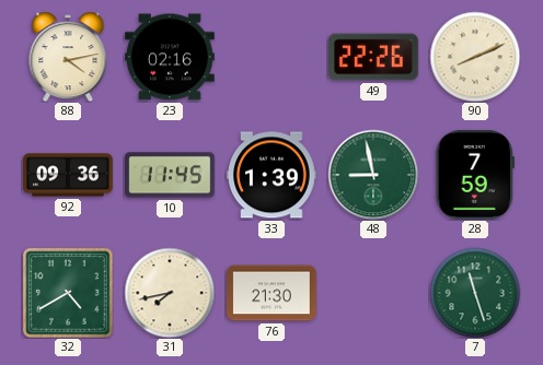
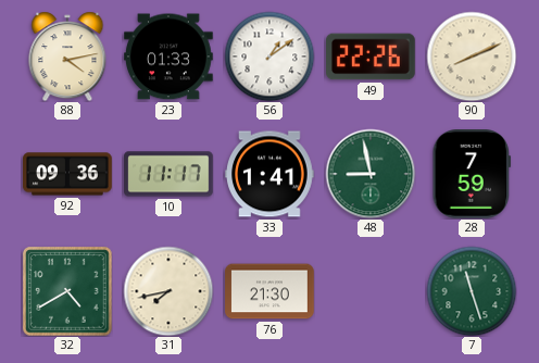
23: 02:16 -> 01:33 (168, 57)
56: none -> 1:09 (269, 57)
10: 11:45 -> 11:17 (168, 174)
33: 1:39 -> 1:41 (269, 174)
